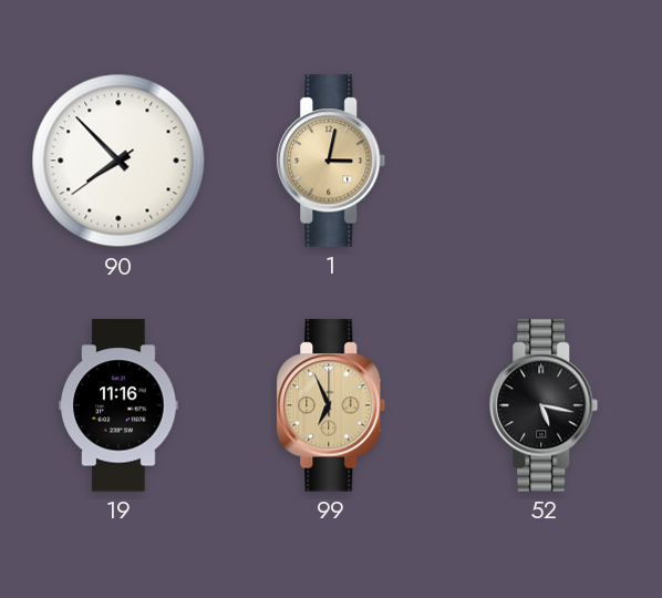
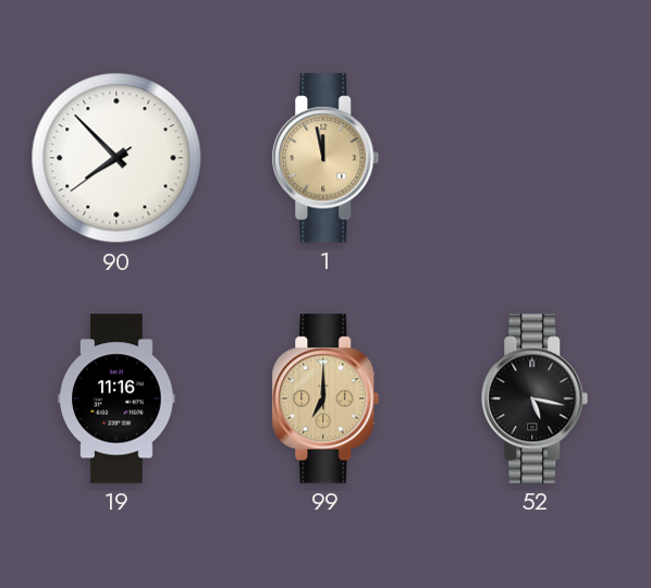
1: 3:02 -> 11:58 (325, 158)
99: 6:56 -> 7:00 (325, 399)
